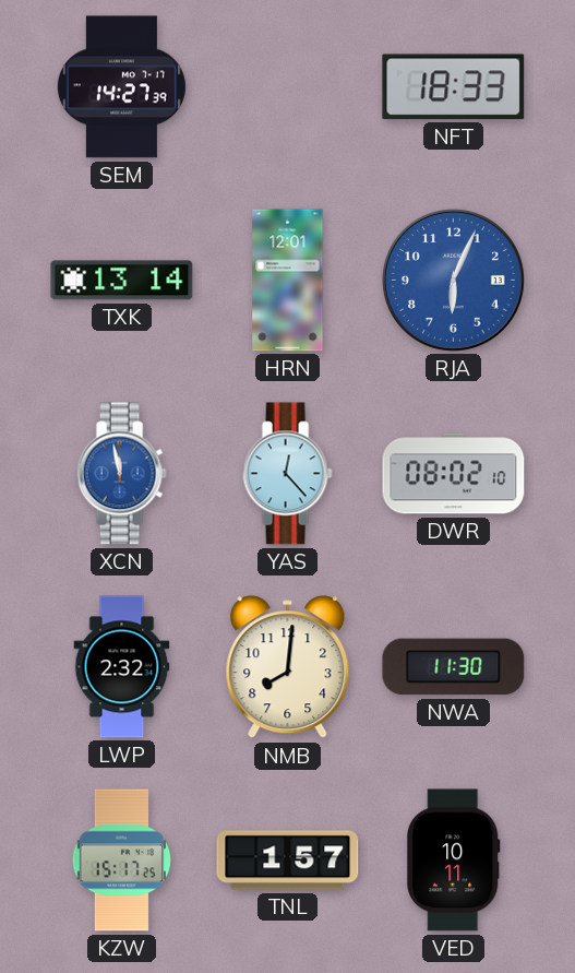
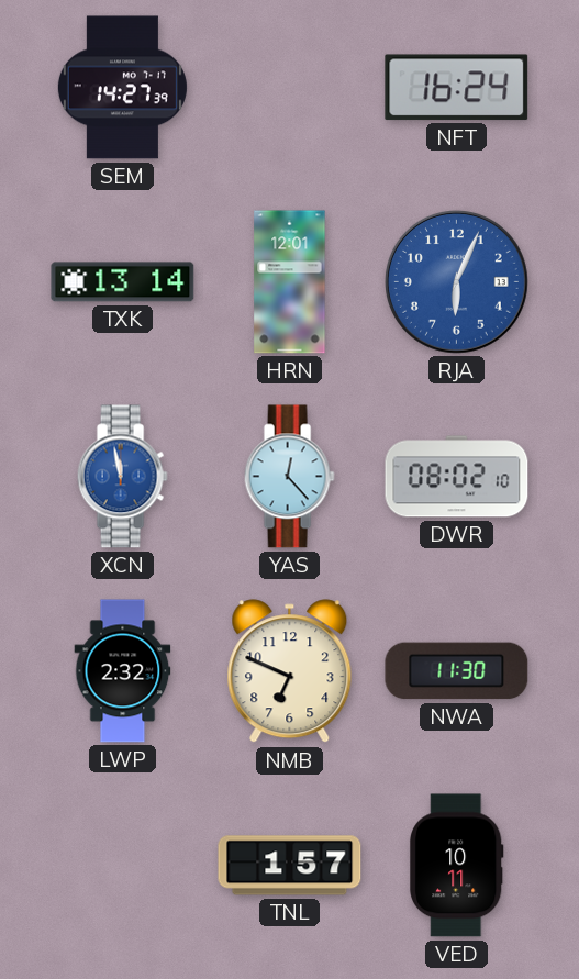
NFT: 18:33 -> 16:24 (457, 88)
NMB: 8:01 -> 6:49 (290, 671)
KZW: 15:17 -> none (122, 861)
